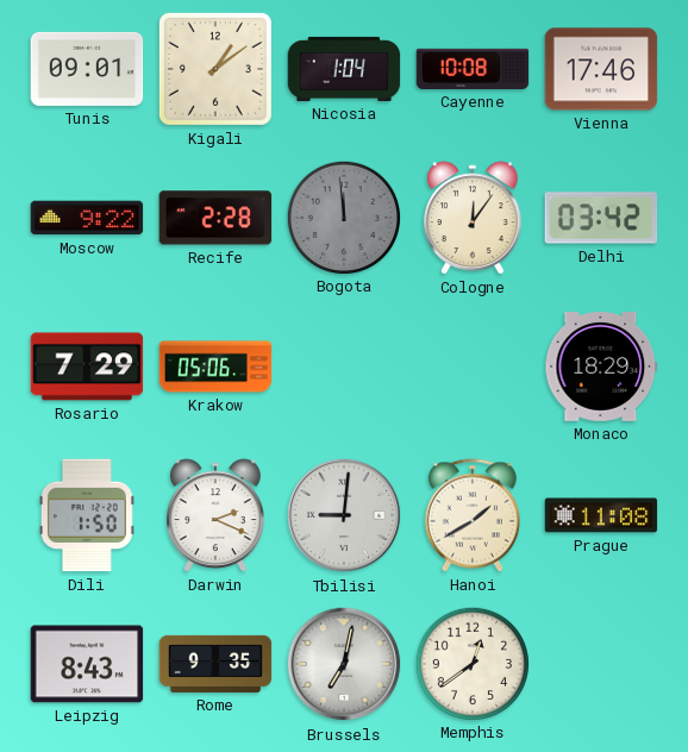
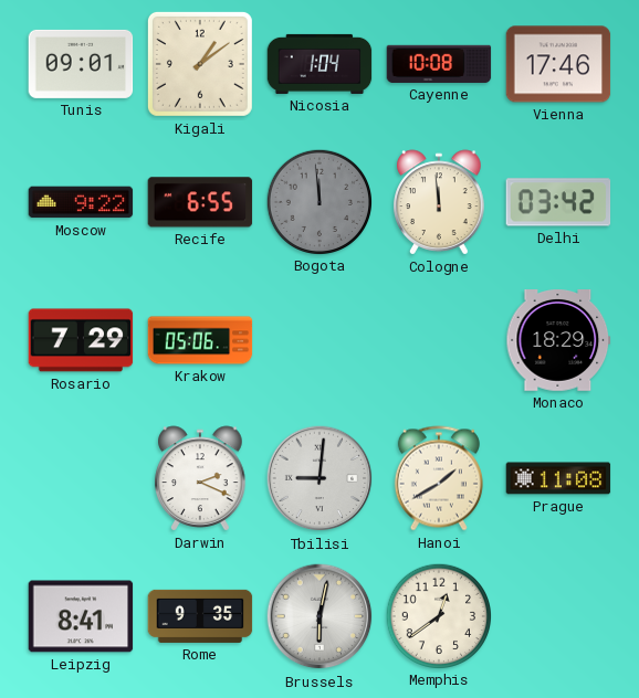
Recife: 2:28 -> 6:55 (200, 202)
Cologne: 12:06 -> 11:59 (439, 202)
Dili: 1:50 -> none (87, 515)
Leipzig: 8:43 -> 8:41 (81, 616)
Brussels: 7:02 -> 6:02 (319, 616)
